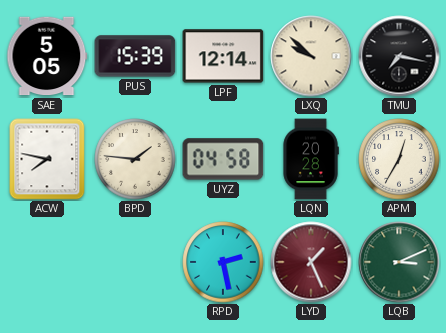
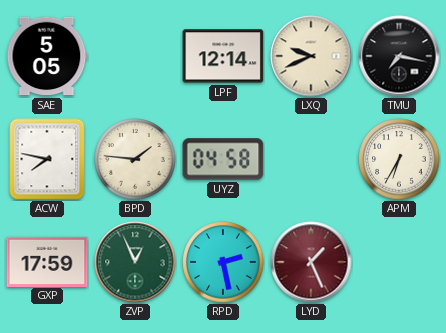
PUS: 15:39 -> none (135, 56)
LXQ: 9:52 -> 9:41 (311, 56)
LQN: 20:28 -> none (311, 159)
APM: 12:35 -> 6:35 (399, 159)
GXP: none -> 17:59 (47, 261)
ZVP: none -> 12:56 (135, 262)
LQB: 3:11 -> none (399, 262)
